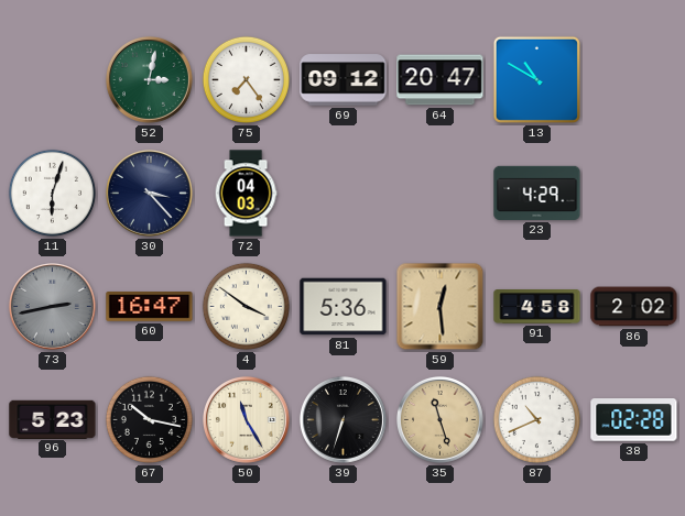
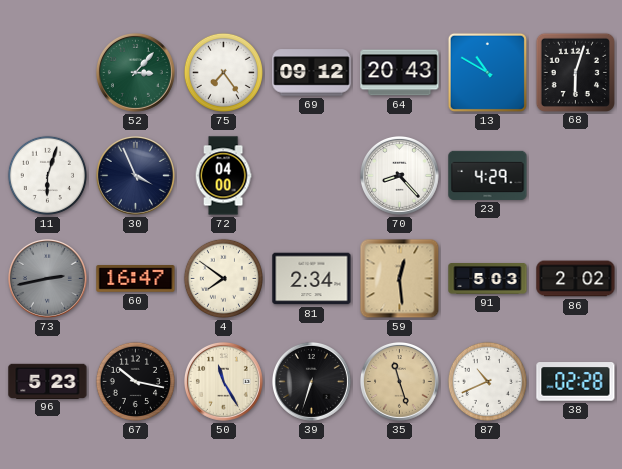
52: 3:02 -> 3:07 (135, 72)
64: 20:47 -> 20:43 (400, 73)
68: none -> 6:03 (575, 72)
30: 3:23 -> 3:56 (135, 175)
72: 04:03 -> 04:00 (223, 176)
70: none -> 8:23 (399, 175)
4: 3:51 -> 7:51 (223, 278)
81: 5:36 -> 2:34 (312, 279)
91: 4:58 -> 5:03 (488, 279)
